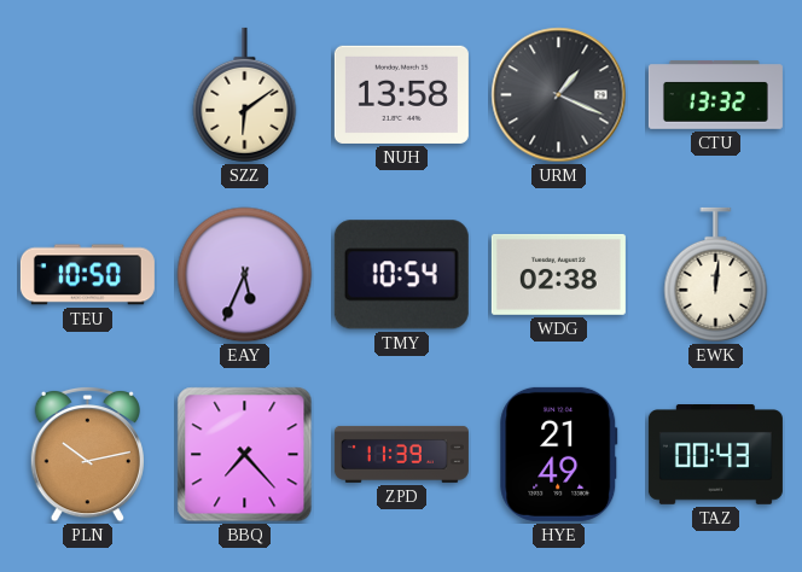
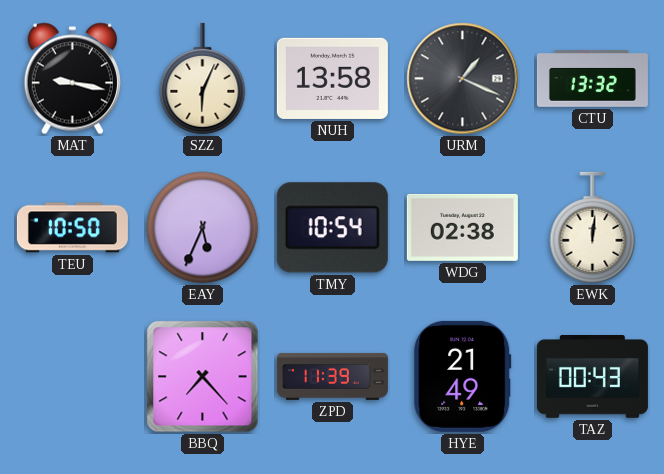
MAT: none -> 9:17 (72, 79)
SZZ: 6:09 -> 6:04 (203, 79)
PLN: 10:13 -> none (87, 454)
